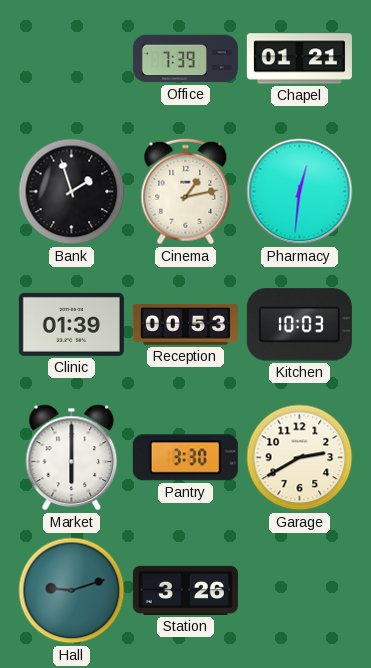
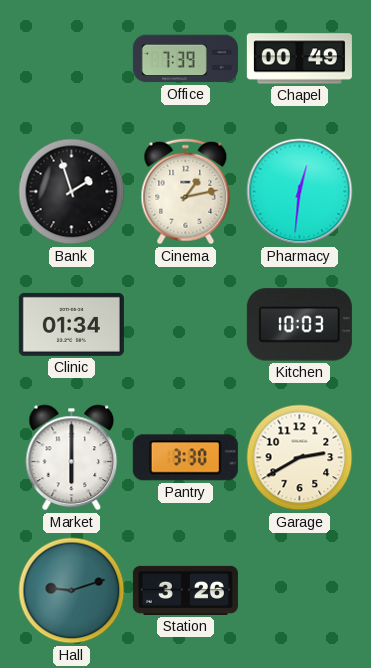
Chapel: 01:21 -> 00:49 (299, 59)
Clinic: 01:39 -> 01:34 (71, 324)
Reception: 00:53 -> none (185, 324)
